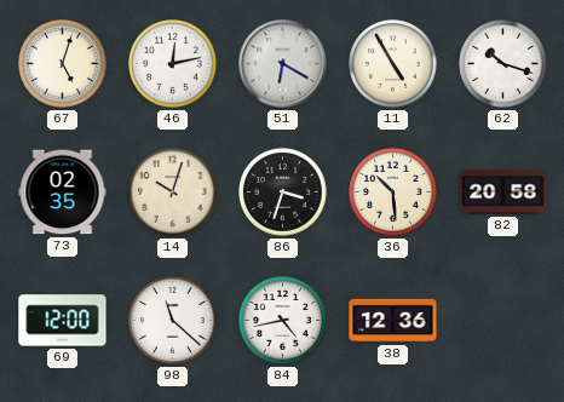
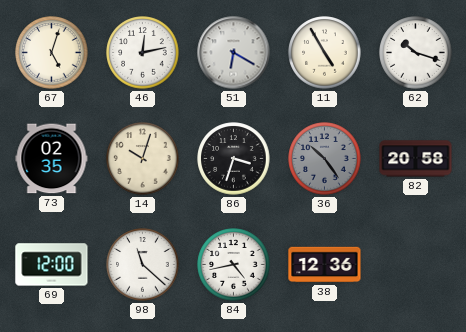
36: 10:29 -> 10:24 (325, 159)
36 dial: cream -> grey (325, 159)
